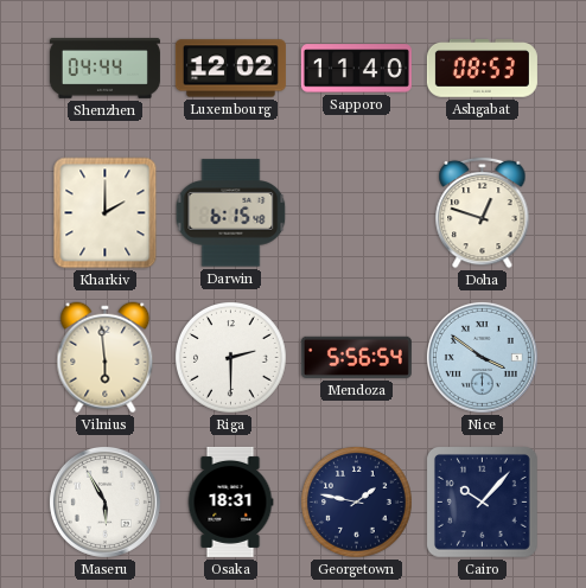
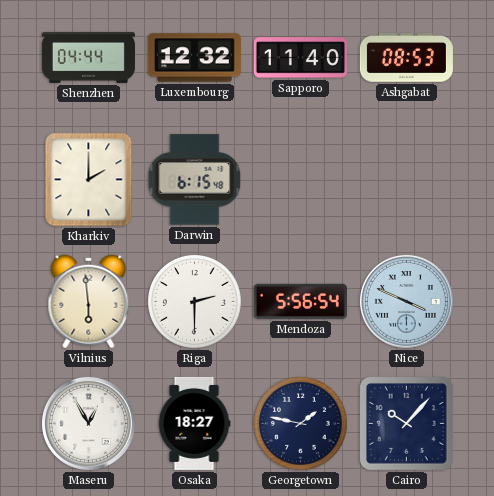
Luxembourg: 12:02 -> 12:32 (194, 58)
Doha: 12:48 -> none (483, 212)
Nice: 3:51 -> 3:49 (406, 301)
Maseru: 5:55 -> 12:55 (88, 423)
Osaka: 18:31 -> 18:27 (194, 423)
